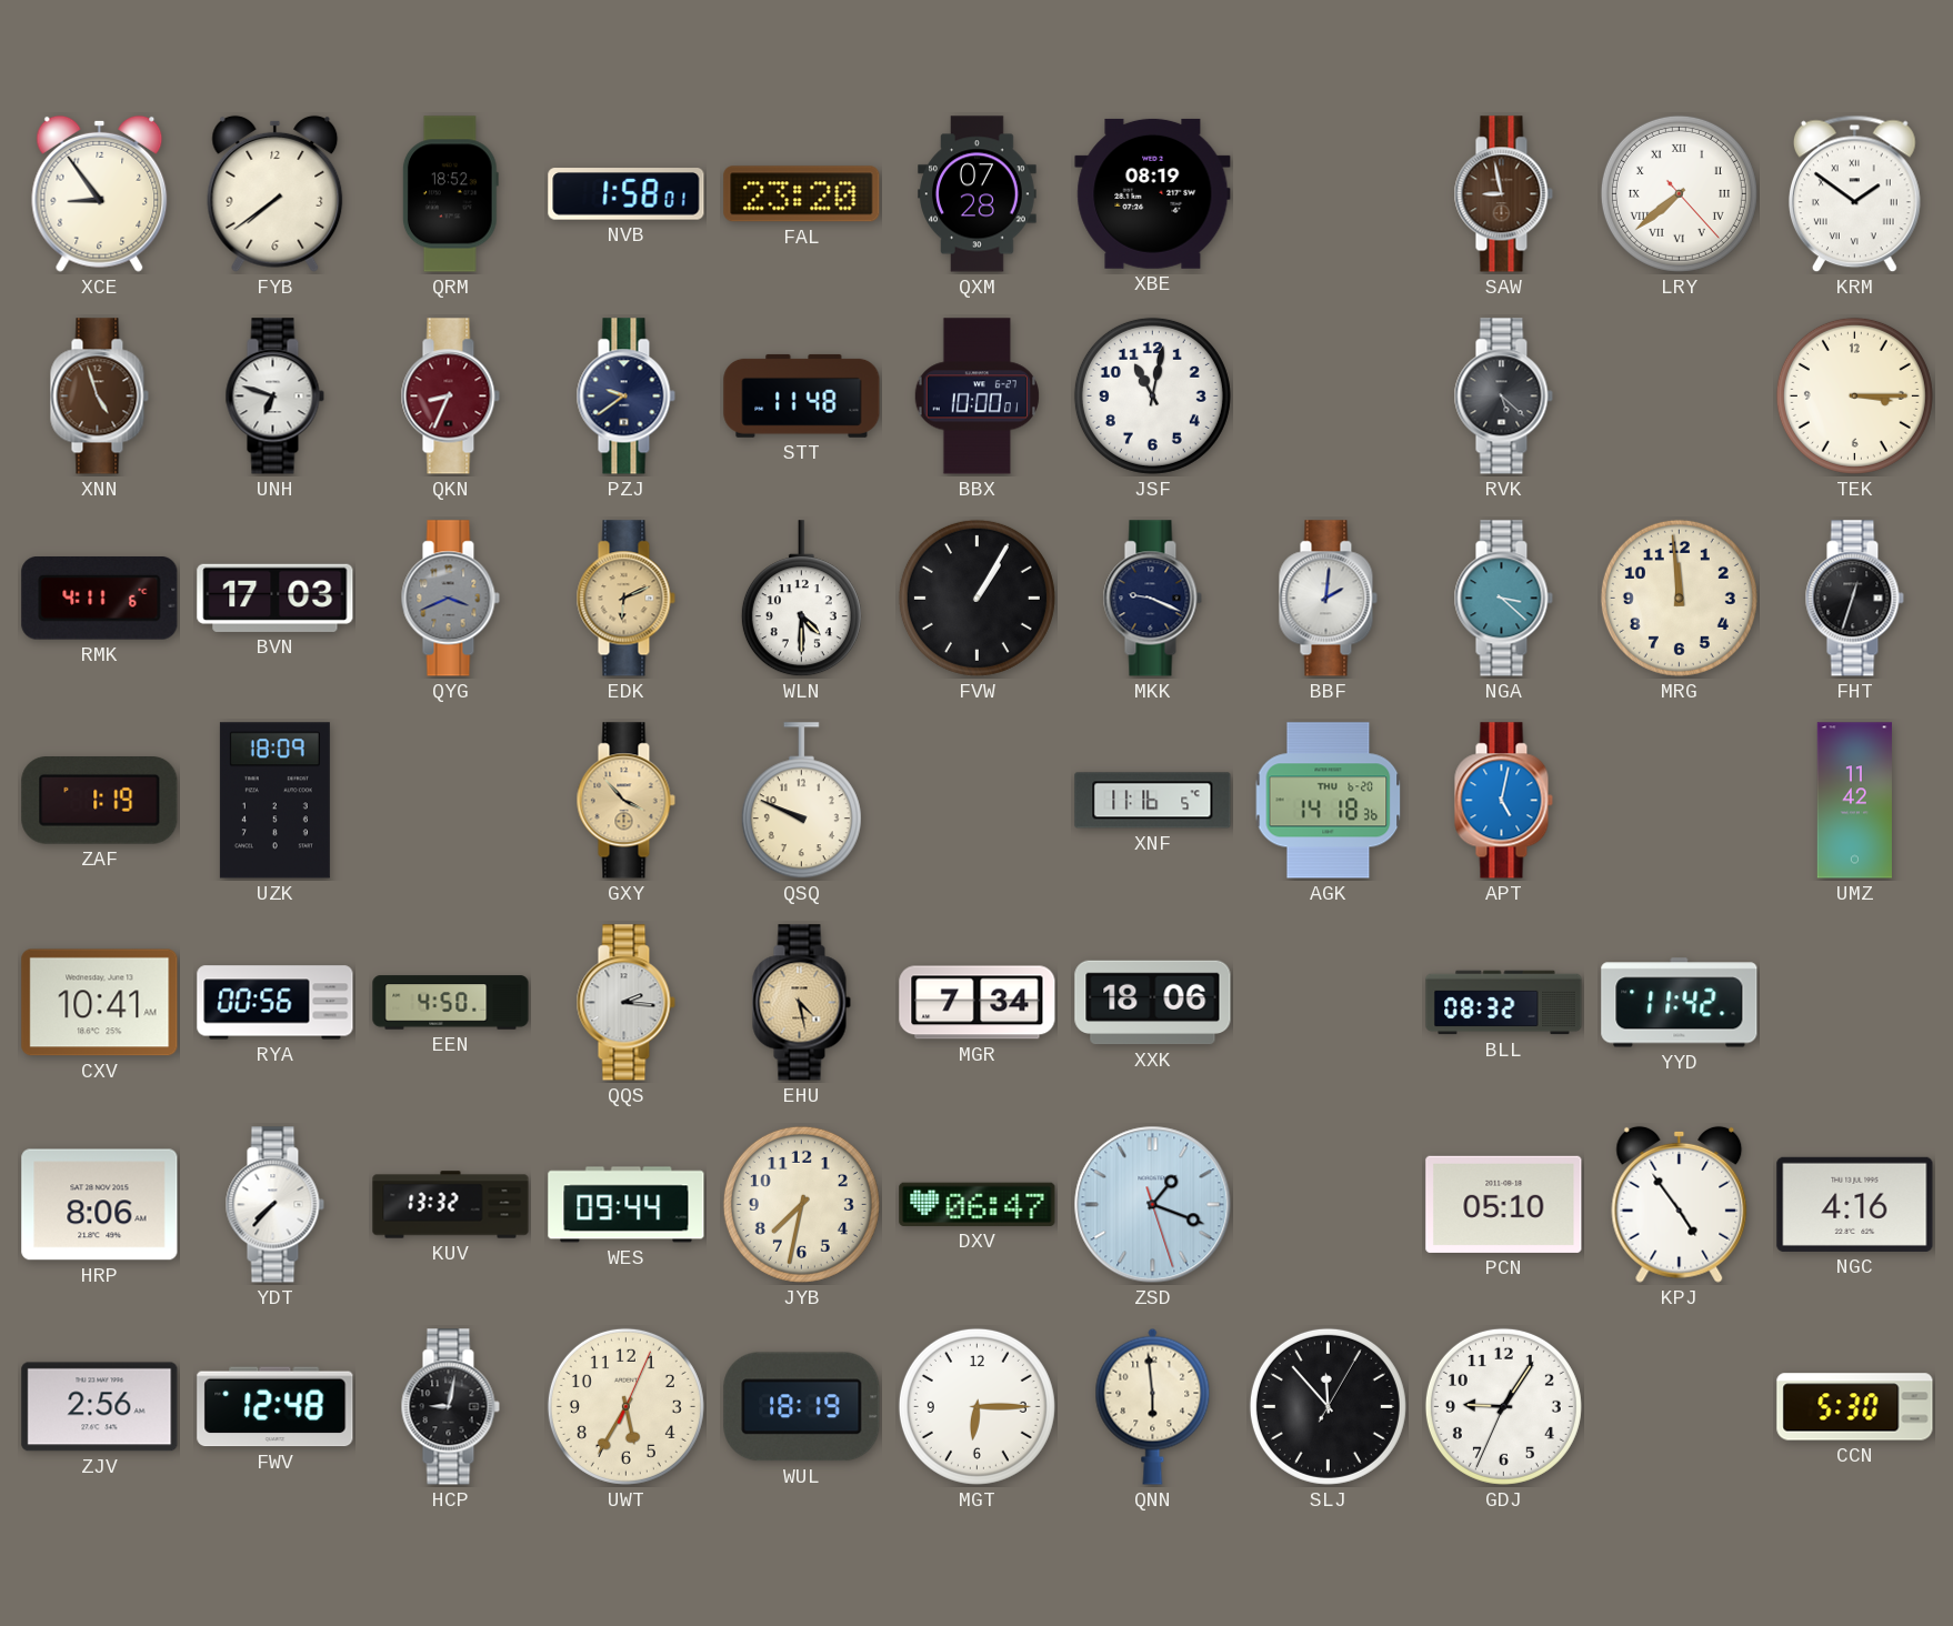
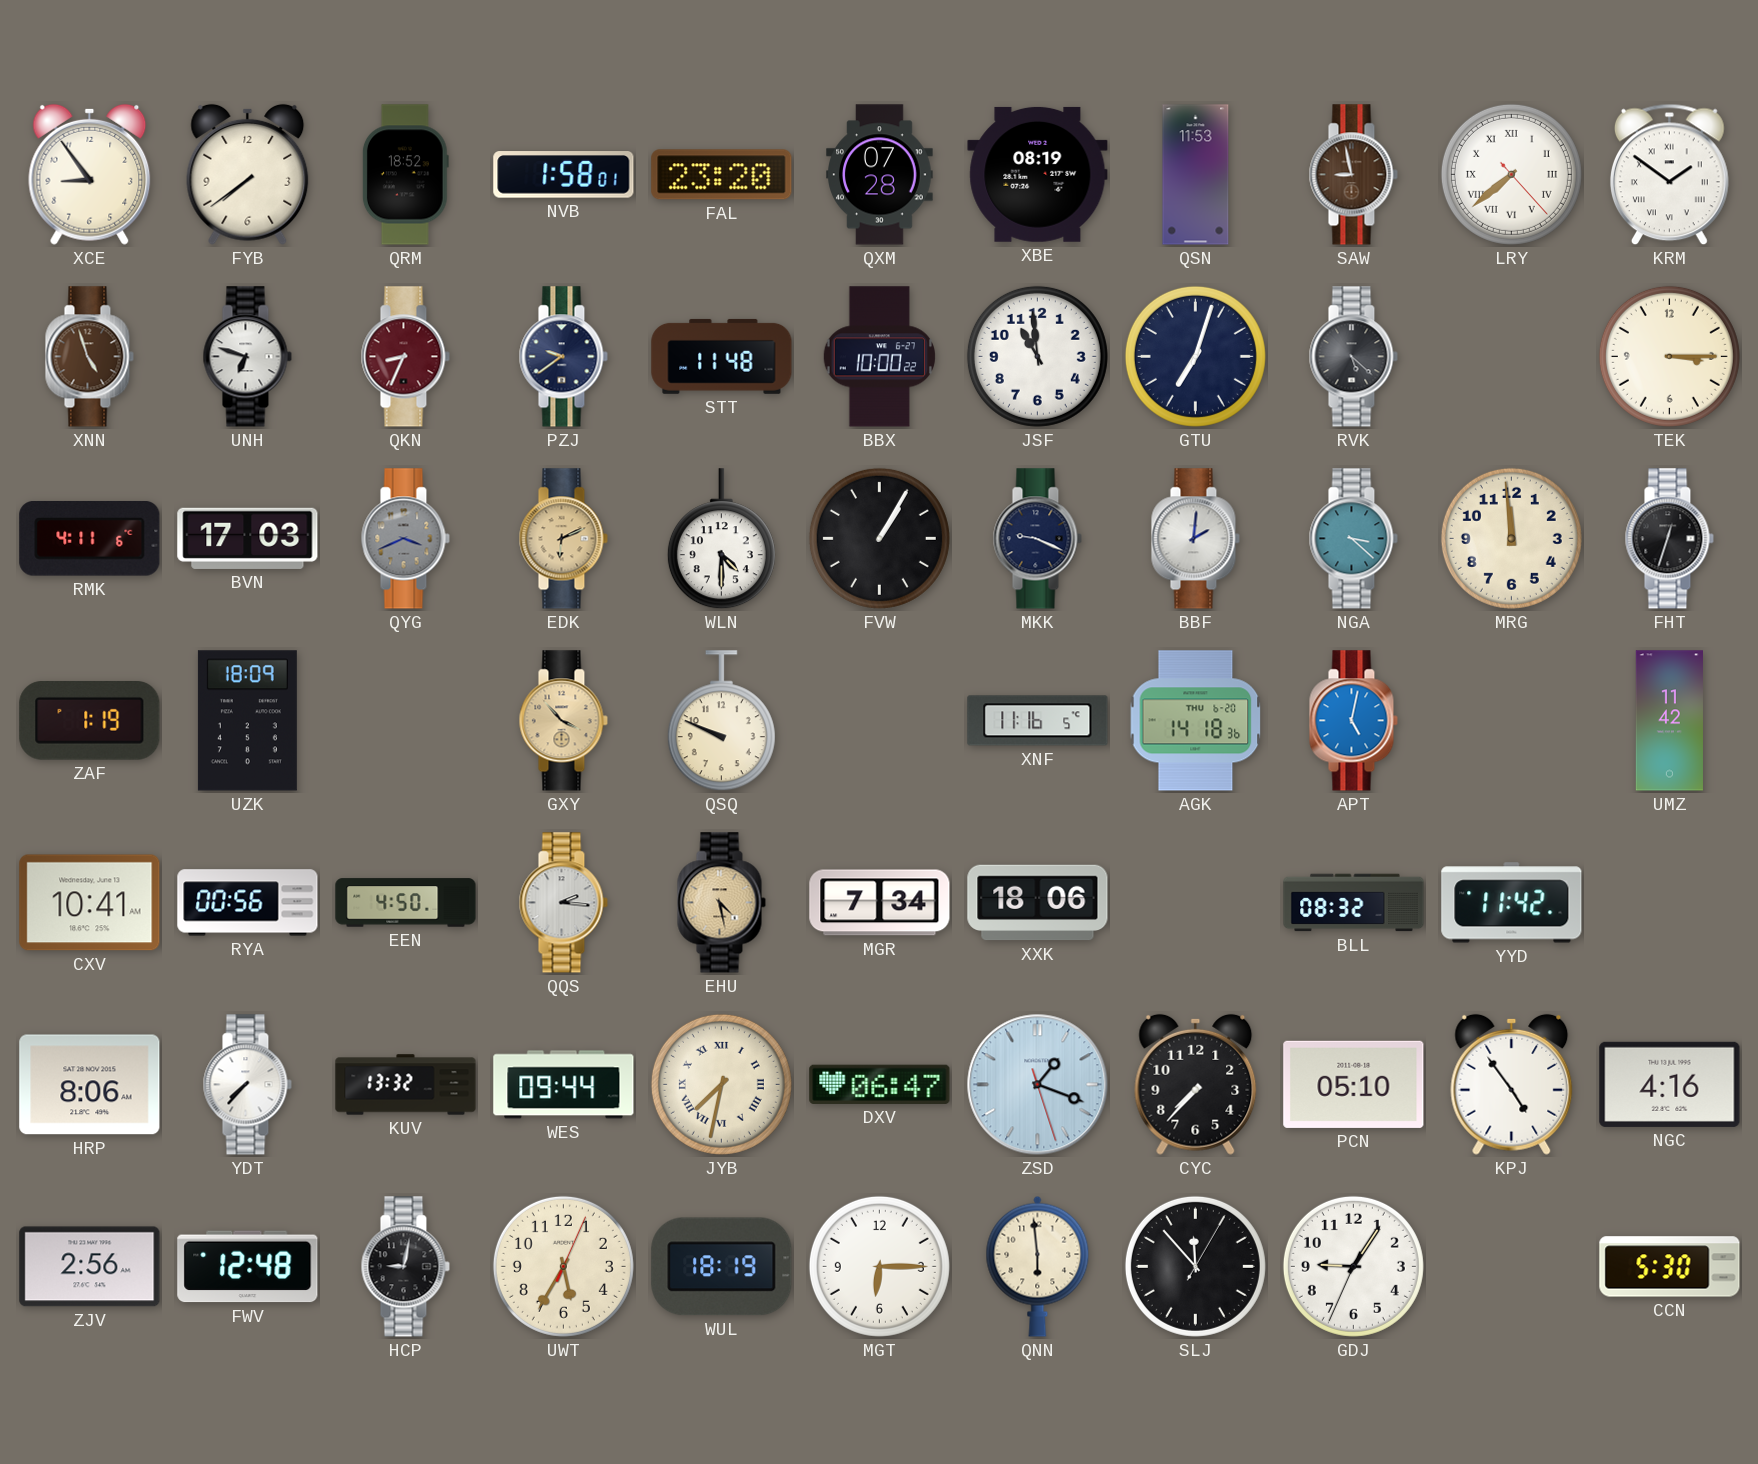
QSN: none -> 11:53 (1196, 175)
BBX: 10:00:01 -> 10:00:22 (879, 357)
JSF: 11:02 -> 10:59 (1037, 356)
GTU: none -> 7:03 (1195, 356)
JYB numerals: Arabic -> Roman (721, 1084)
CYC: none -> 7:37 (1196, 1084)
